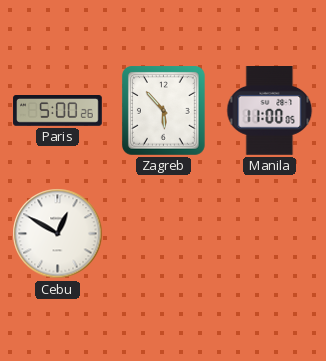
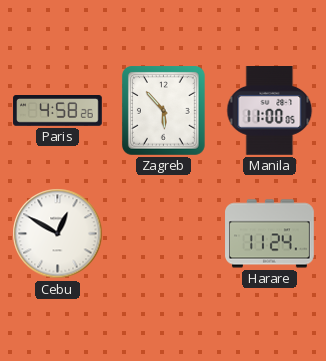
Paris: 5:00 -> 4:58 (58, 111)
Harare: none -> 11:24 (270, 234)
